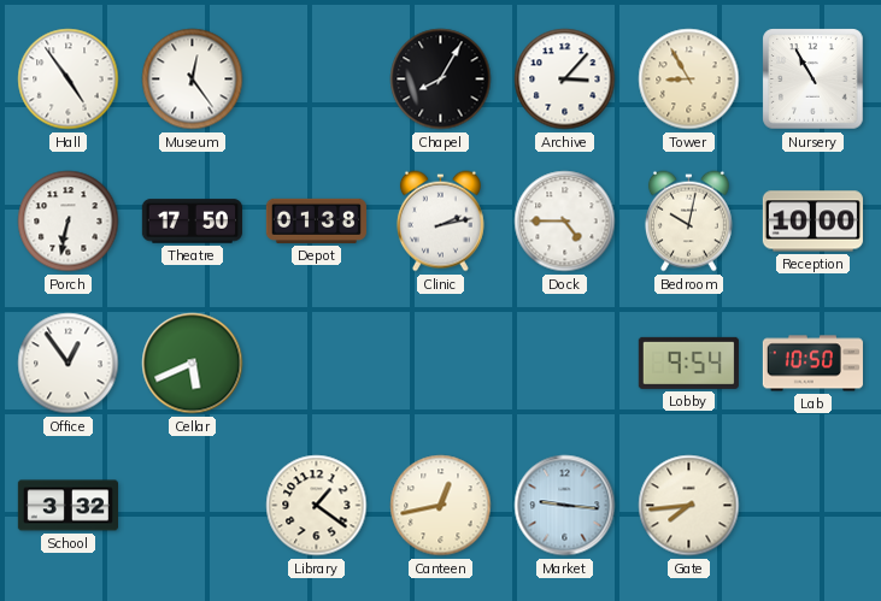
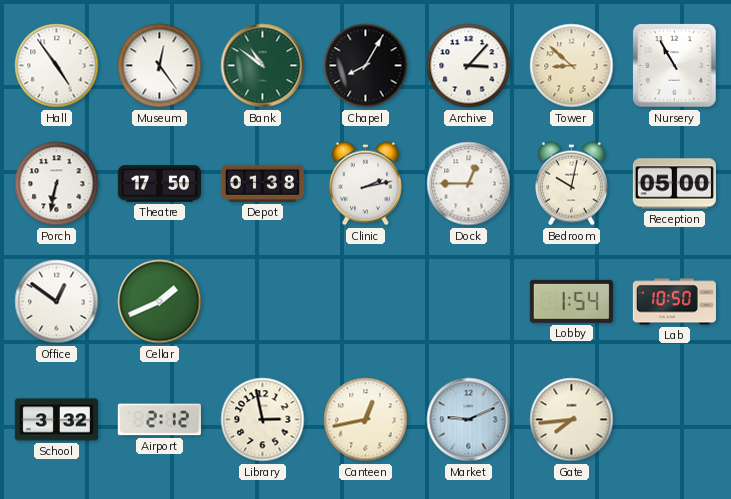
Bank: none -> 10:51 (263, 66)
Tower: 8:55 -> 8:52 (572, 66)
Dock: 4:45 -> 12:45 (469, 184)
Reception: 10:00 -> 05:00 (674, 184)
Office: 12:54 -> 12:51 (57, 302)
Cellar: 5:41 -> 1:41 (160, 302)
Lobby: 9:54 -> 1:54 (571, 301)
Airport: none -> 2:12 (159, 420)
Library: 1:21 -> 2:58 (263, 420)
Market: 9:16 -> 9:11 (469, 420)
